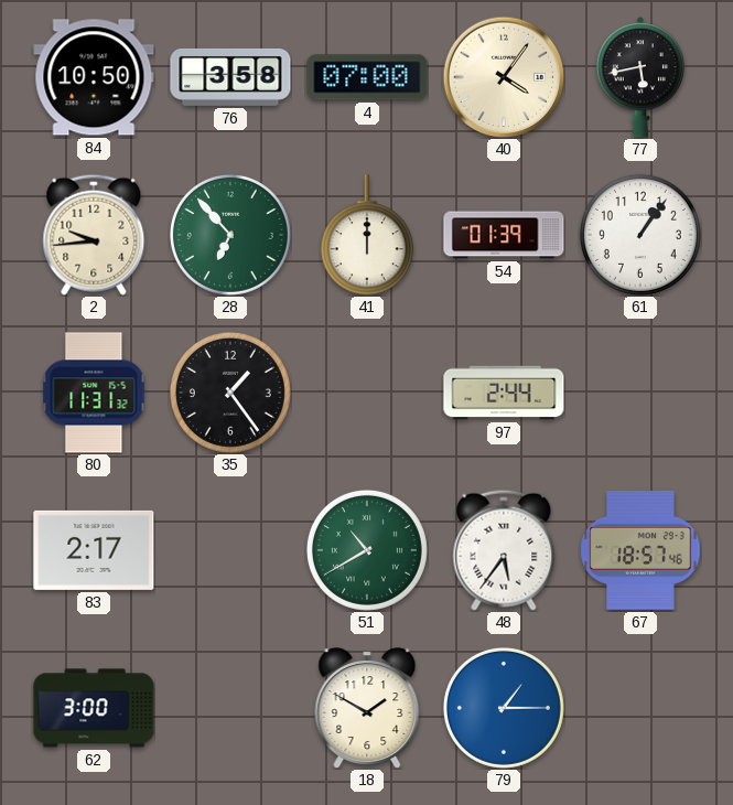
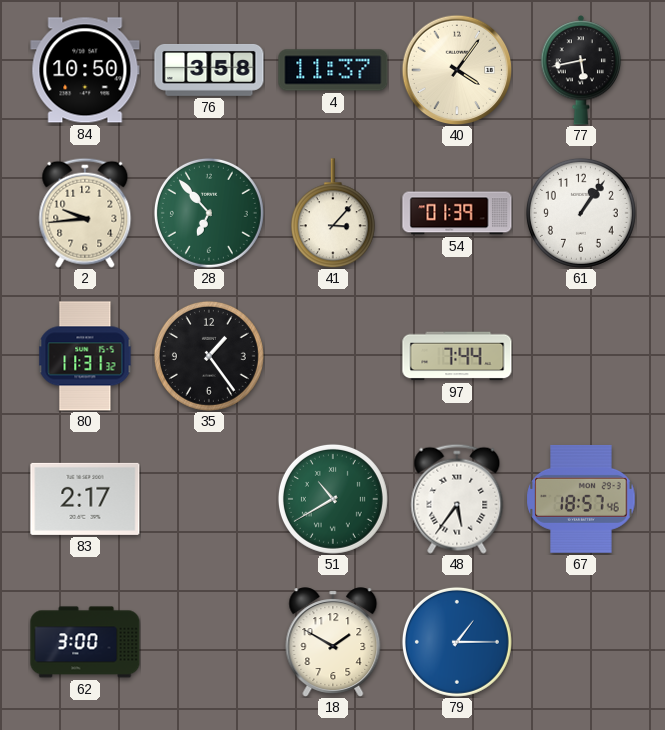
4: 07:00 -> 11:37 (333, 70)
41: 12:00 -> 3:07 (333, 213)
97: 2:44 -> 7:44 (457, 356)
